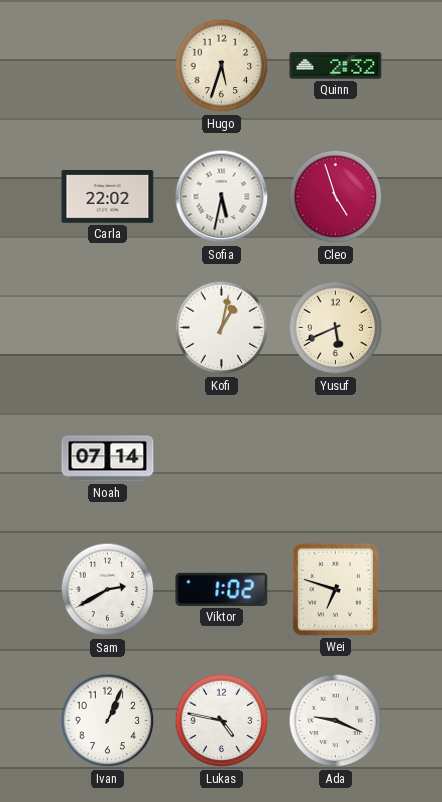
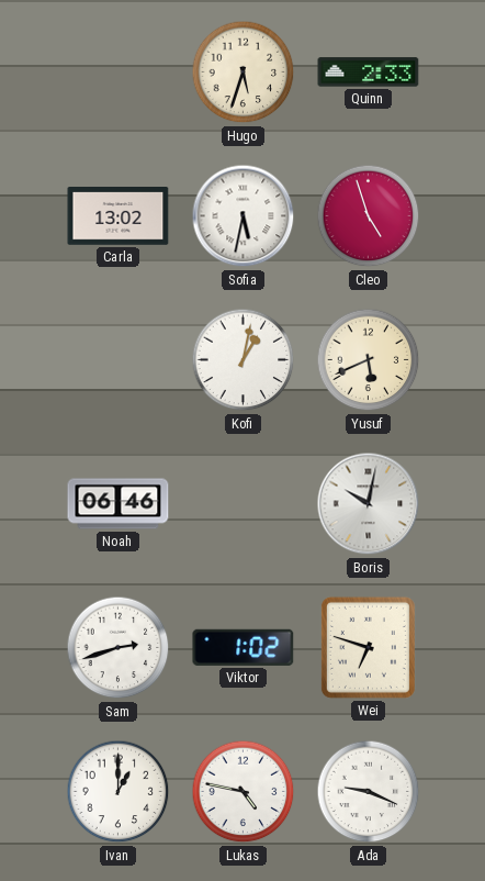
Quinn: 2:32 -> 2:33 (369, 73)
Carla: 22:02 -> 13:02 (119, 216)
Noah: 07:14 -> 06:46 (119, 504)
Boris: none -> 10:02 (369, 504)
Sam: 2:40 -> 2:42 (119, 648)
Ivan: 1:04 -> 1:00 (119, 792)
